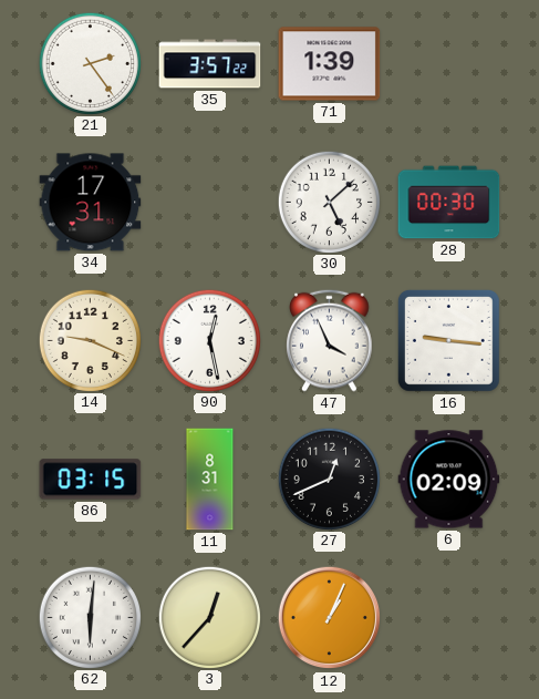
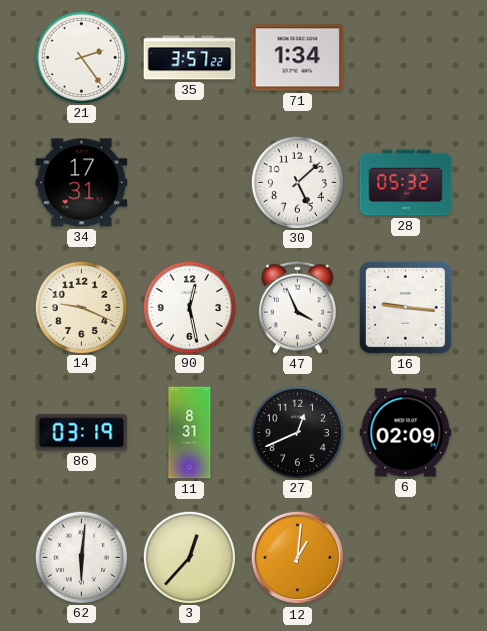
71: 1:39 -> 1:34 (298, 58)
28: 00:30 -> 05:32 (406, 183)
86: 03:15 -> 03:19 (82, 433)
12: 1:04 -> 1:01 (298, 558)
